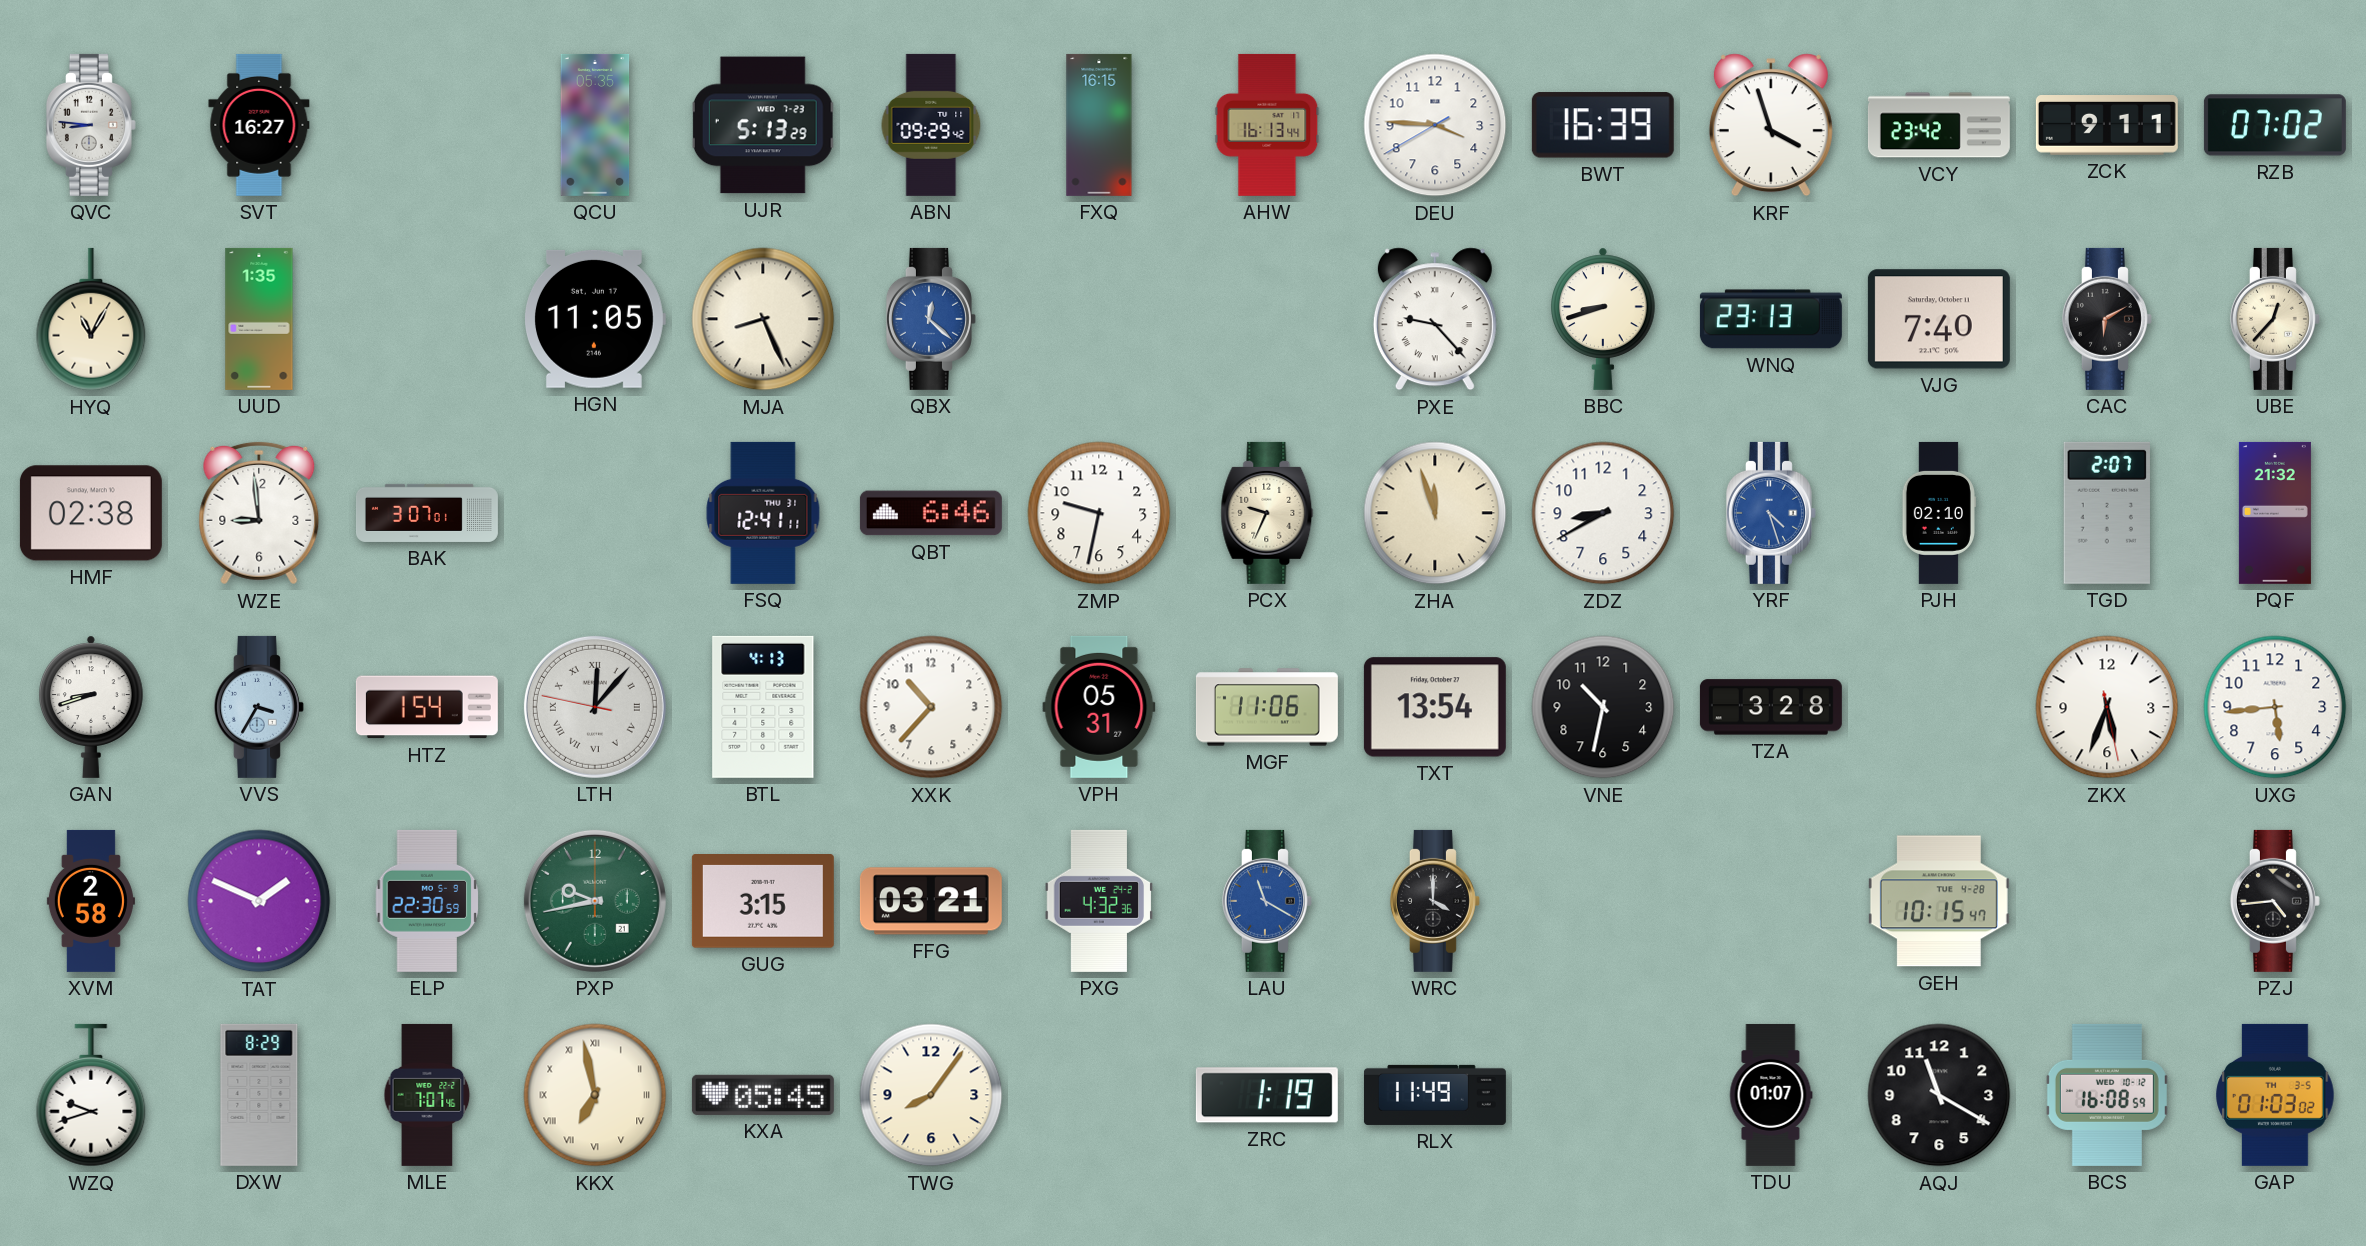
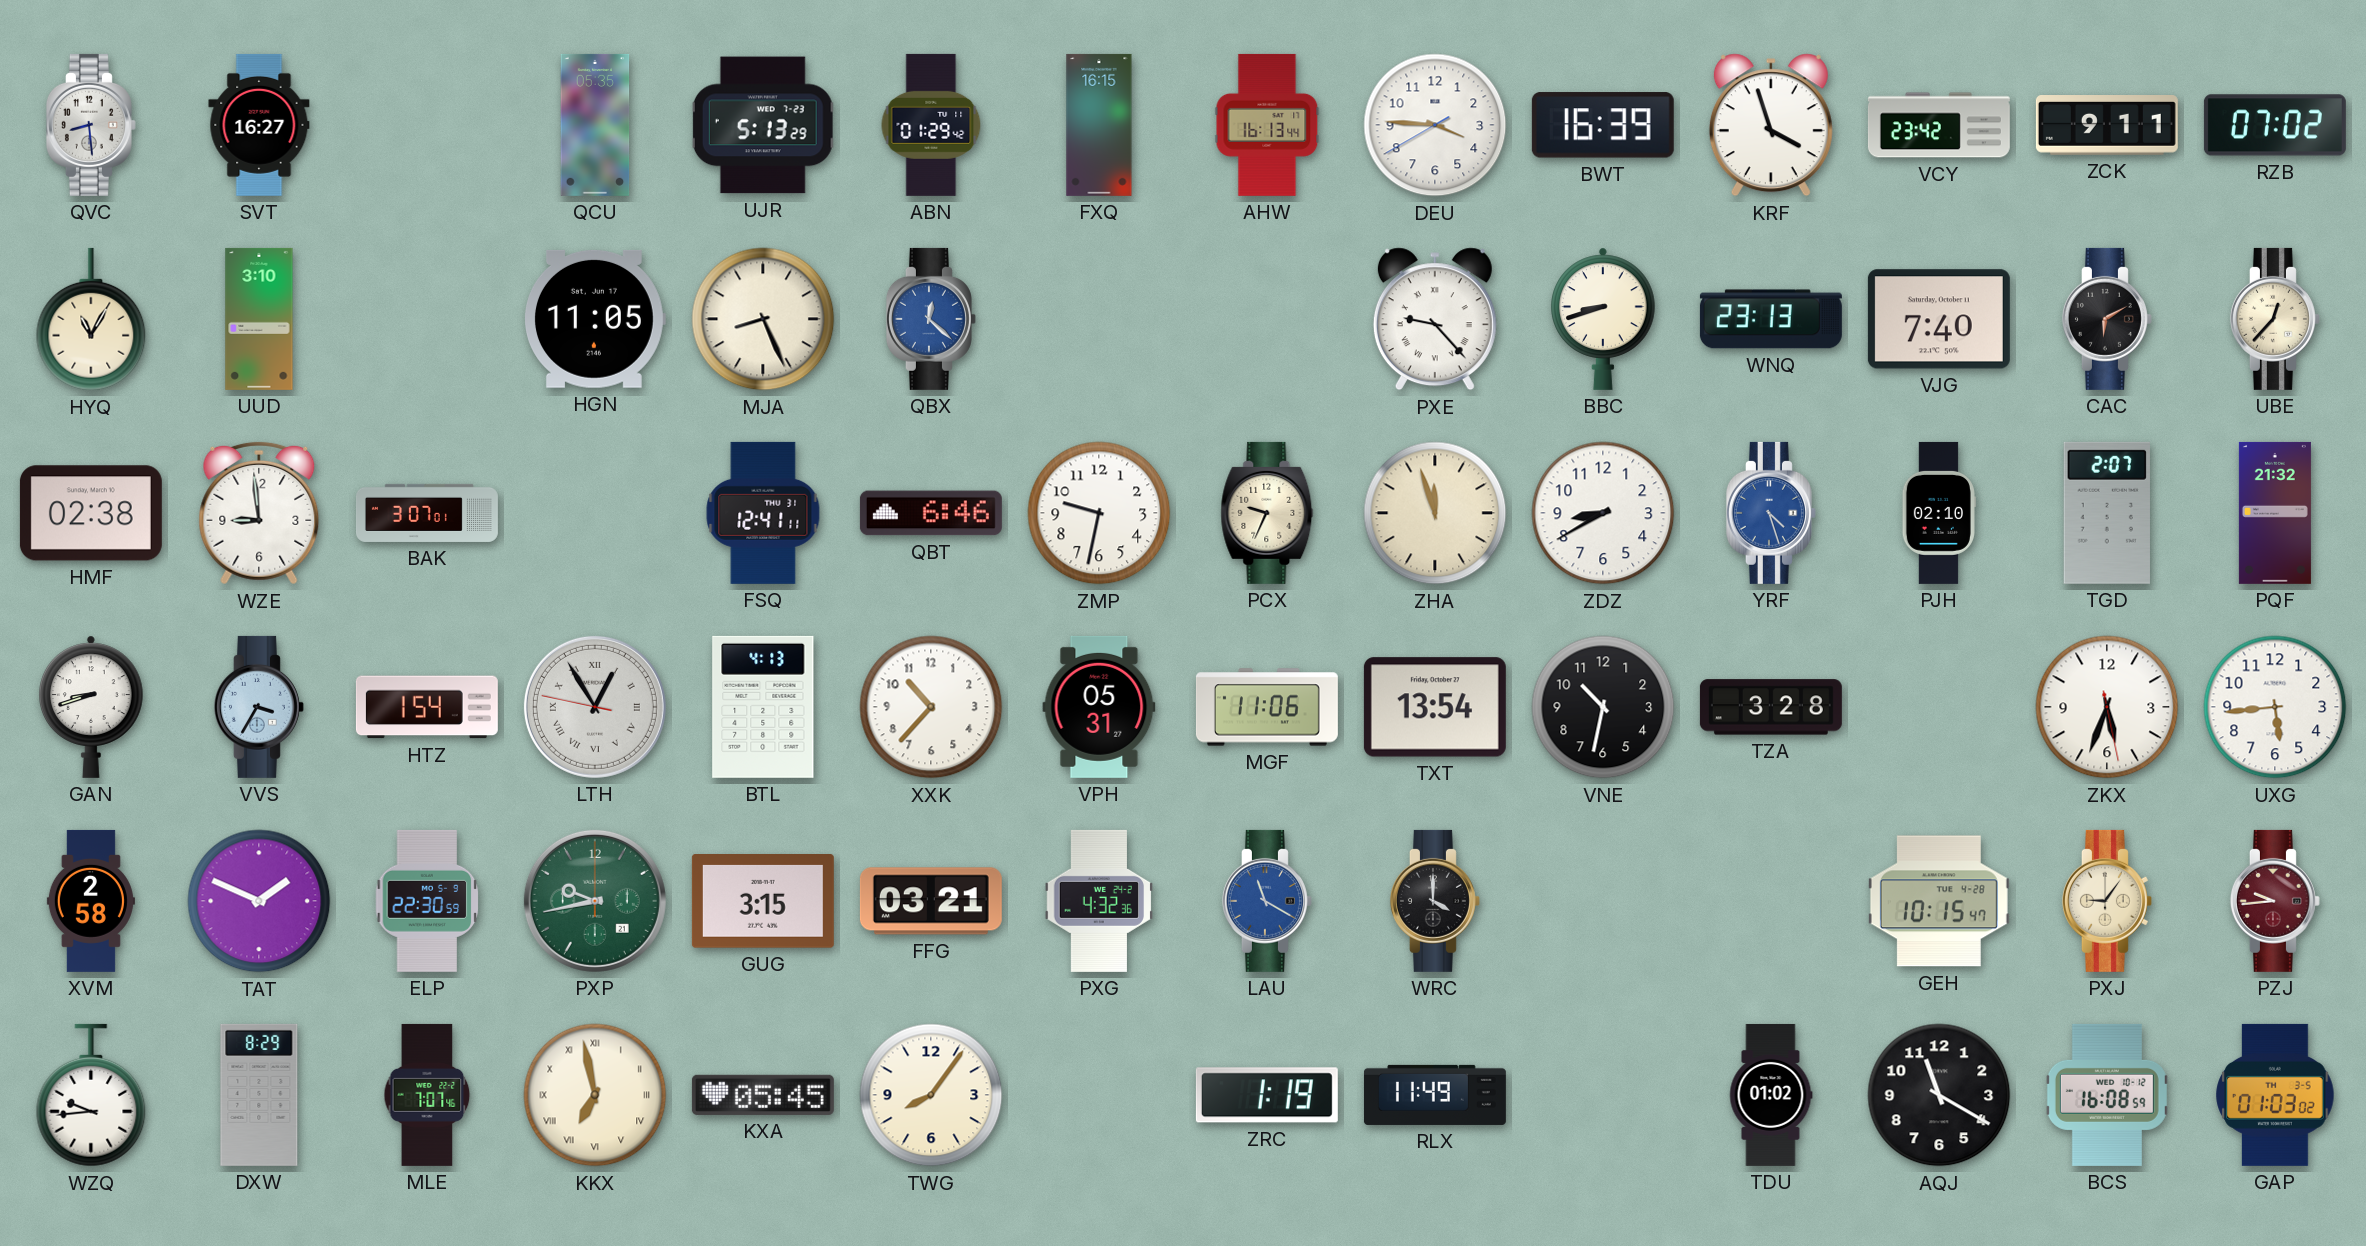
QVC: 8:46 -> 8:29 (91, 125)
ABN: 09:29 -> 01:29 (931, 125)
UUD: 1:35 -> 3:10 (259, 319)
LTH: 12:06 -> 12:54 (595, 707)
PXJ: none -> 9:06 (2107, 901)
PZJ: 4:44 -> 9:44 (2275, 901)
PZJ dial: black -> burgundy (2275, 901)
WZQ: 9:42 -> 9:44 (91, 1095)
TDU: 01:07 -> 01:02 (1771, 1095)
